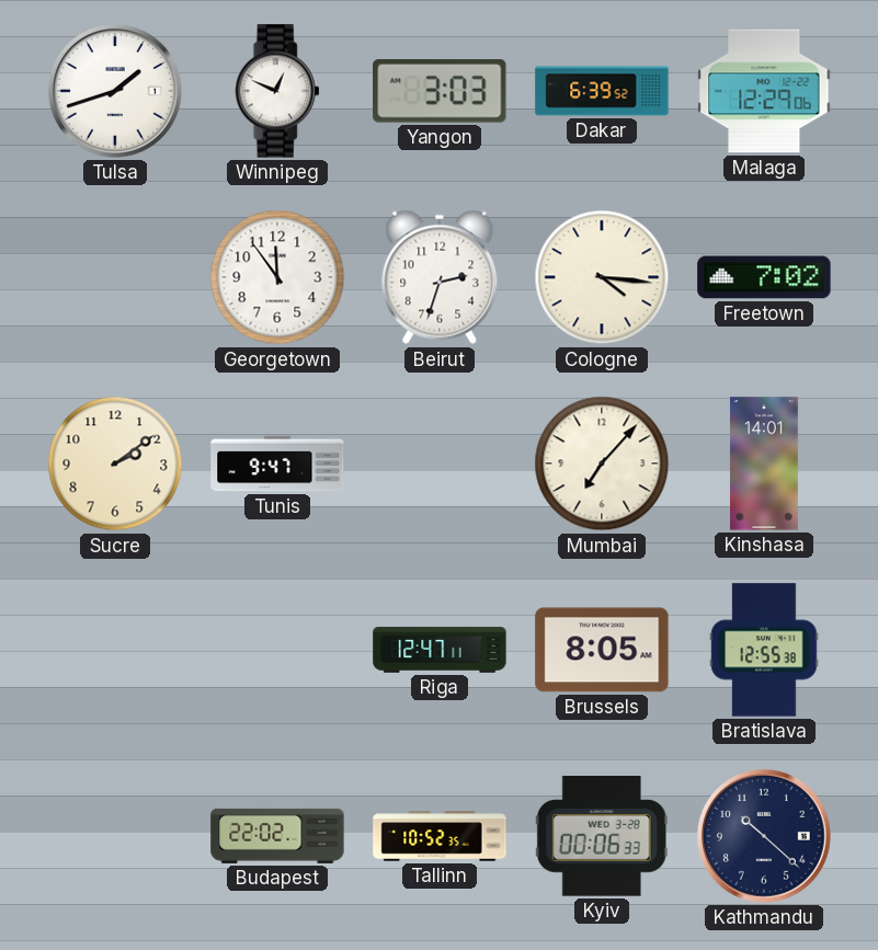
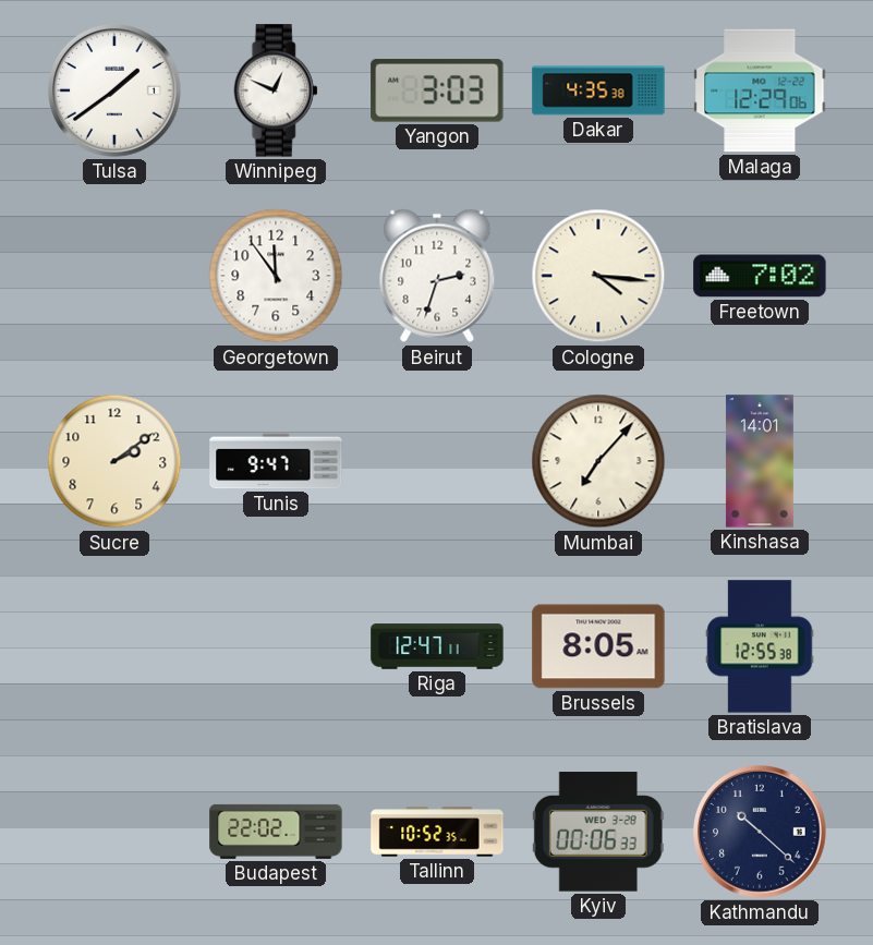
Tulsa: 1:42 -> 1:39 (116, 92)
Dakar: 6:39 -> 4:35 (598, 90)
